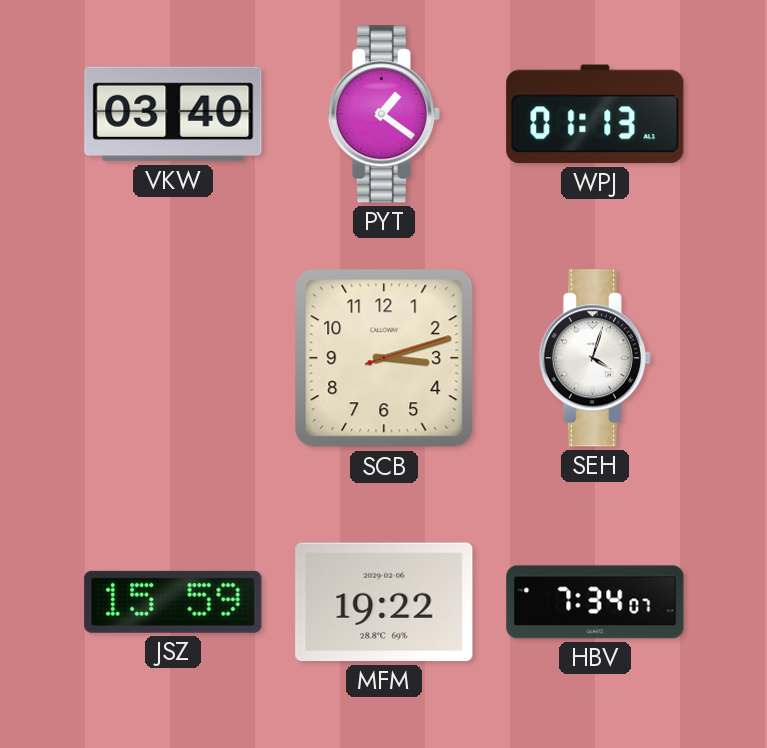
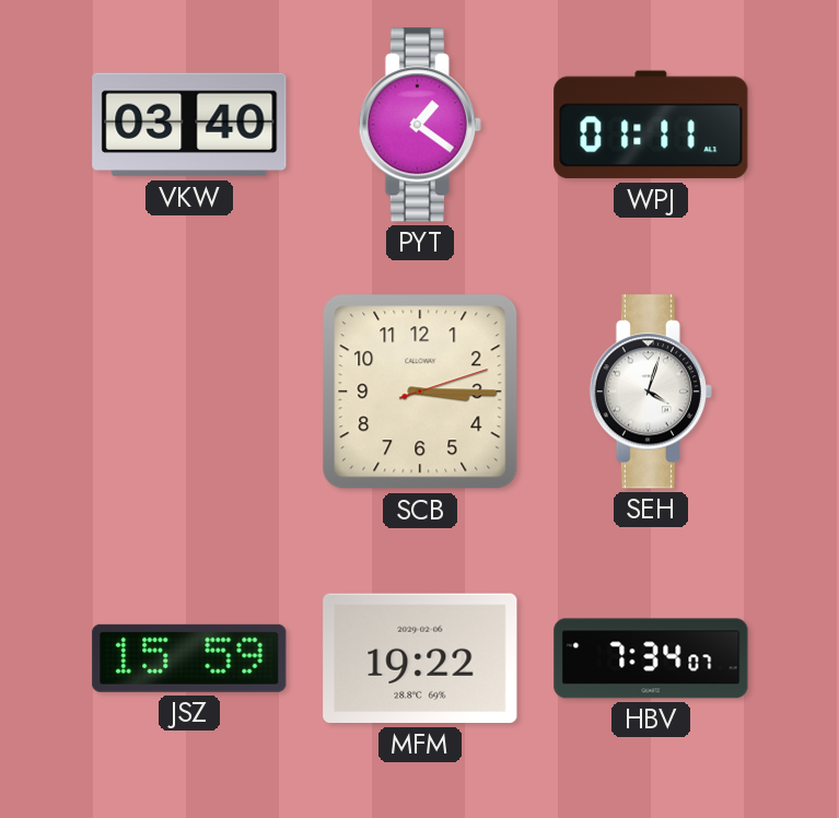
WPJ: 01:13 -> 01:11 (651, 125)
SCB: 3:12 -> 3:15 (420, 392)
